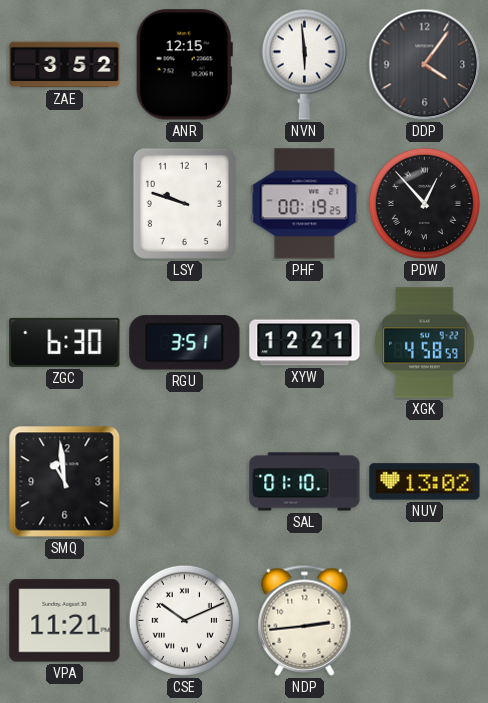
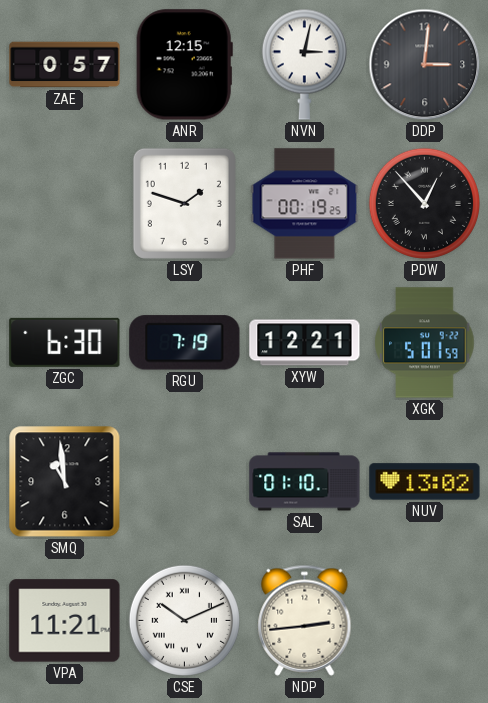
ZAE: 3:52 -> 0:57 (65, 65)
NVN: 5:59 -> 3:02 (304, 64)
DDP: 4:06 -> 3:01 (425, 65)
LSY: 9:48 -> 1:48 (184, 203)
RGU: 3:51 -> 7:19 (185, 343)
XGK: 4:58 -> 5:01 (425, 343)
